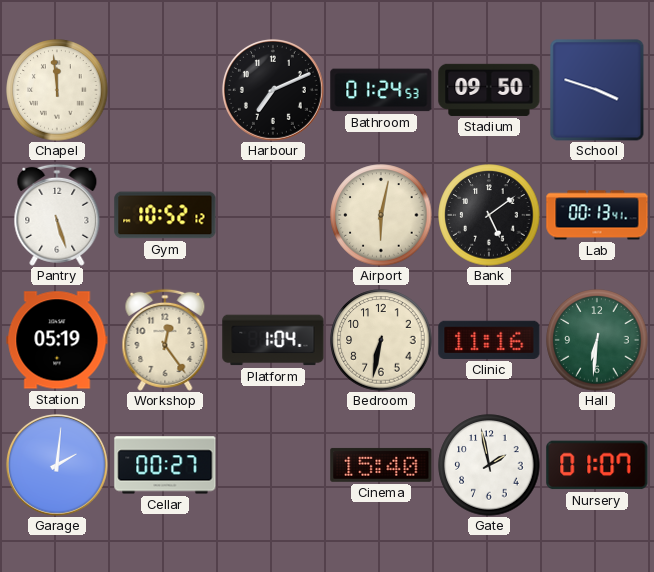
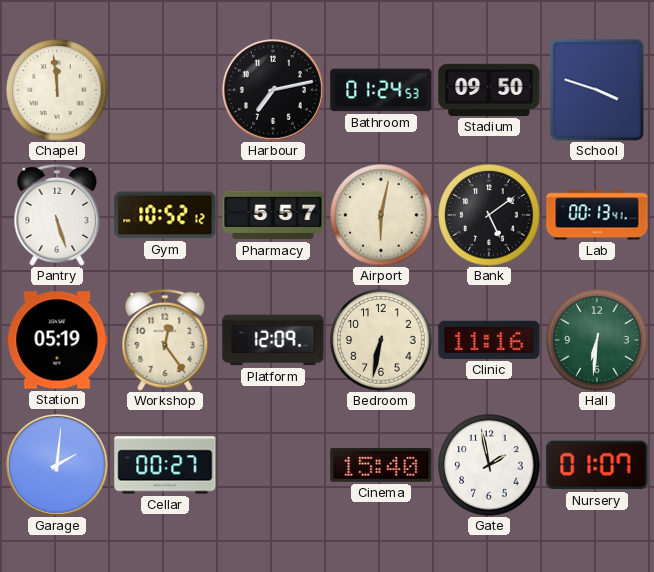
Harbour: 7:11 -> 7:13 (273, 90)
Pharmacy: none -> 5:57 (273, 215)
Platform: 1:04 -> 12:09 (273, 340)
